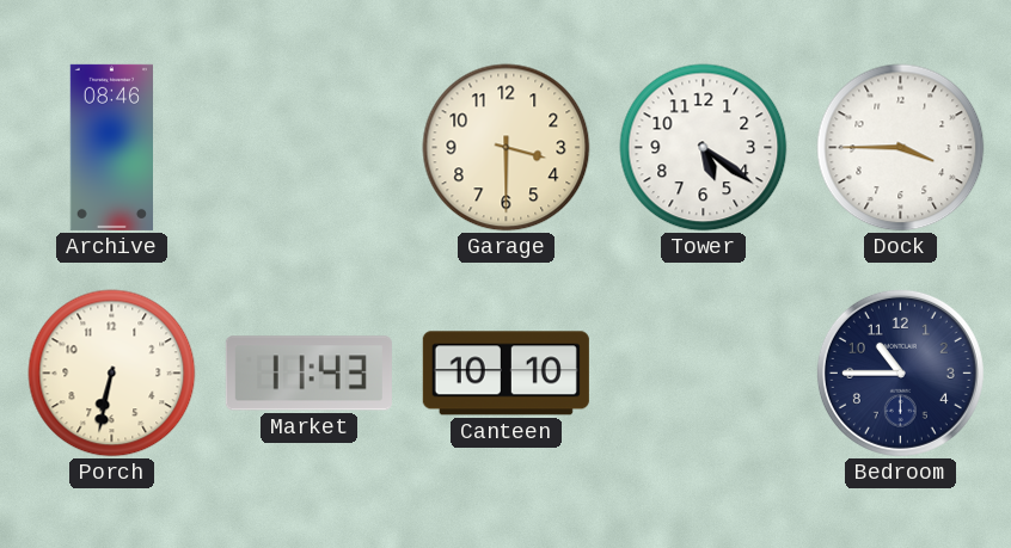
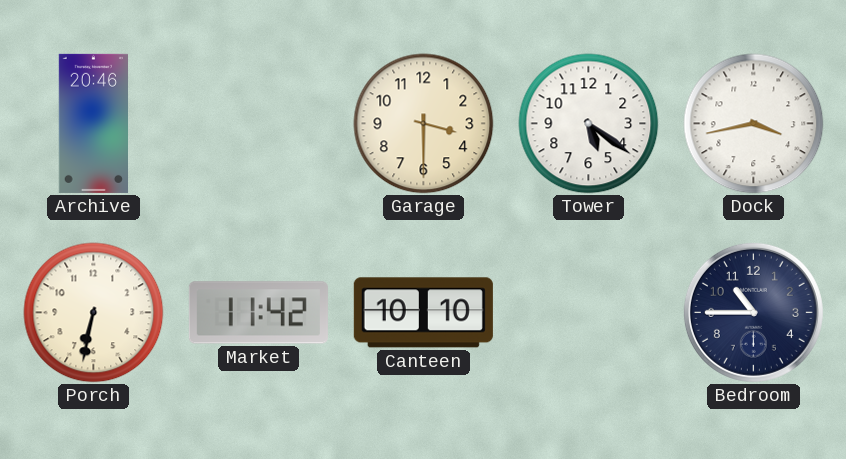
Archive: 08:46 -> 20:46 (93, 123)
Dock: 3:45 -> 3:43 (754, 124)
Market: 11:43 -> 11:42 (258, 313)
